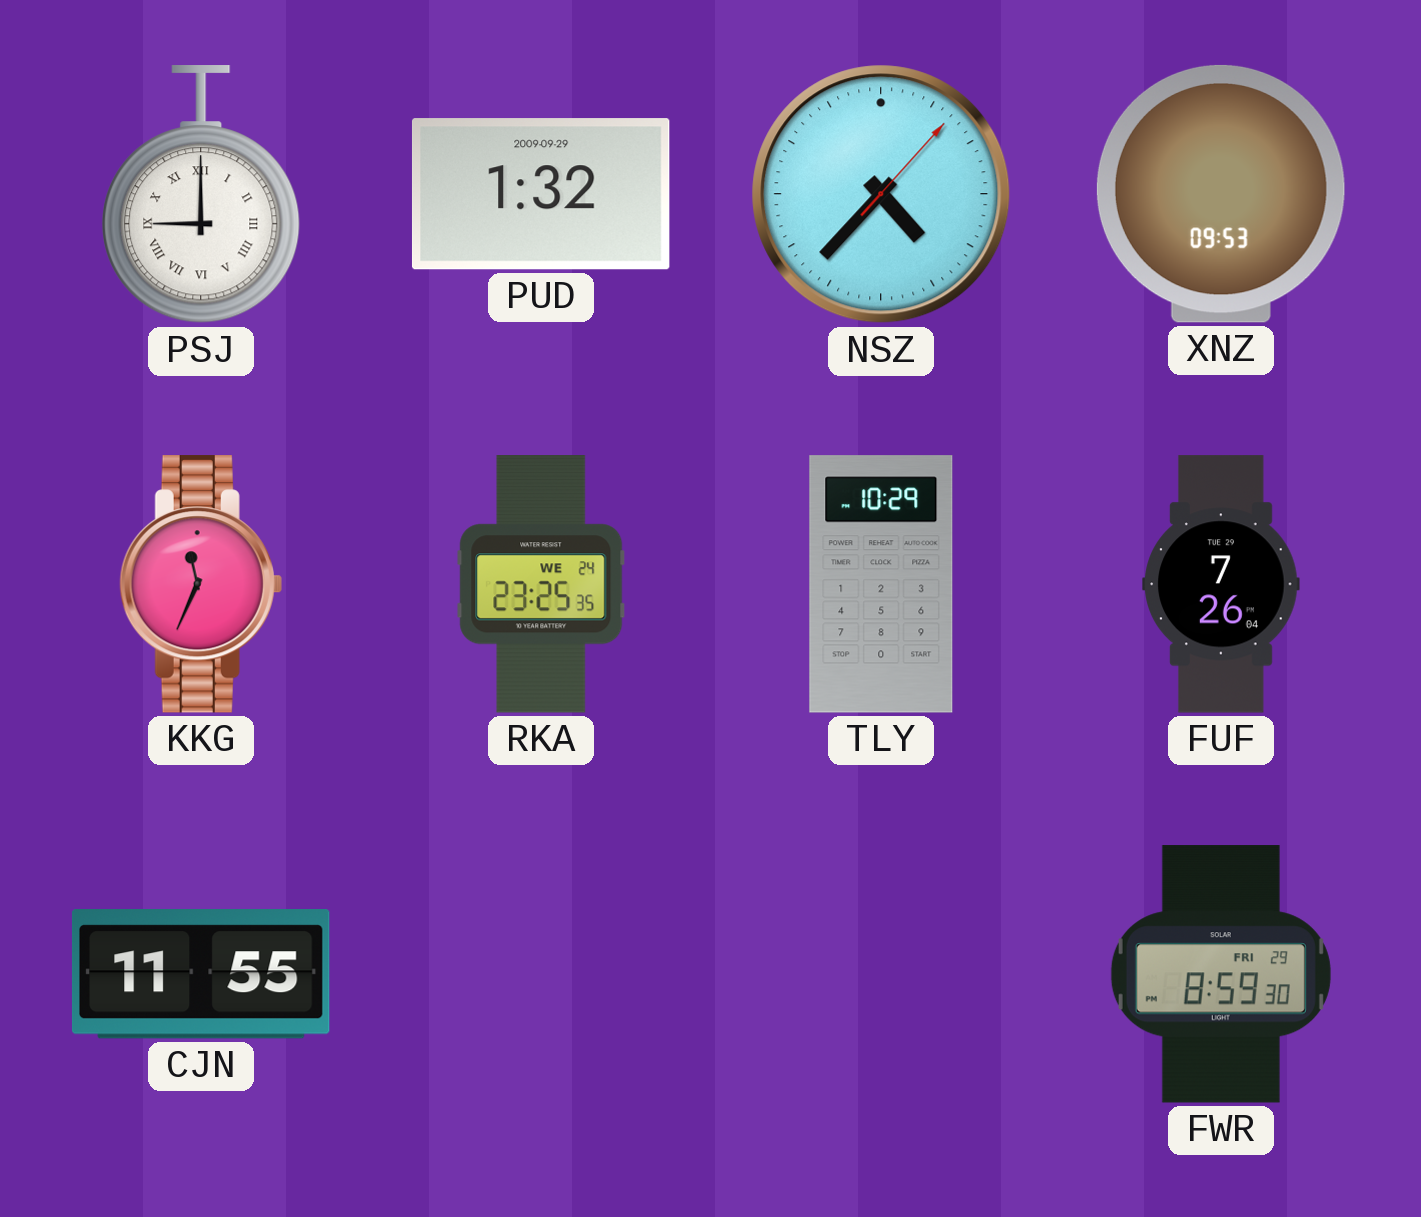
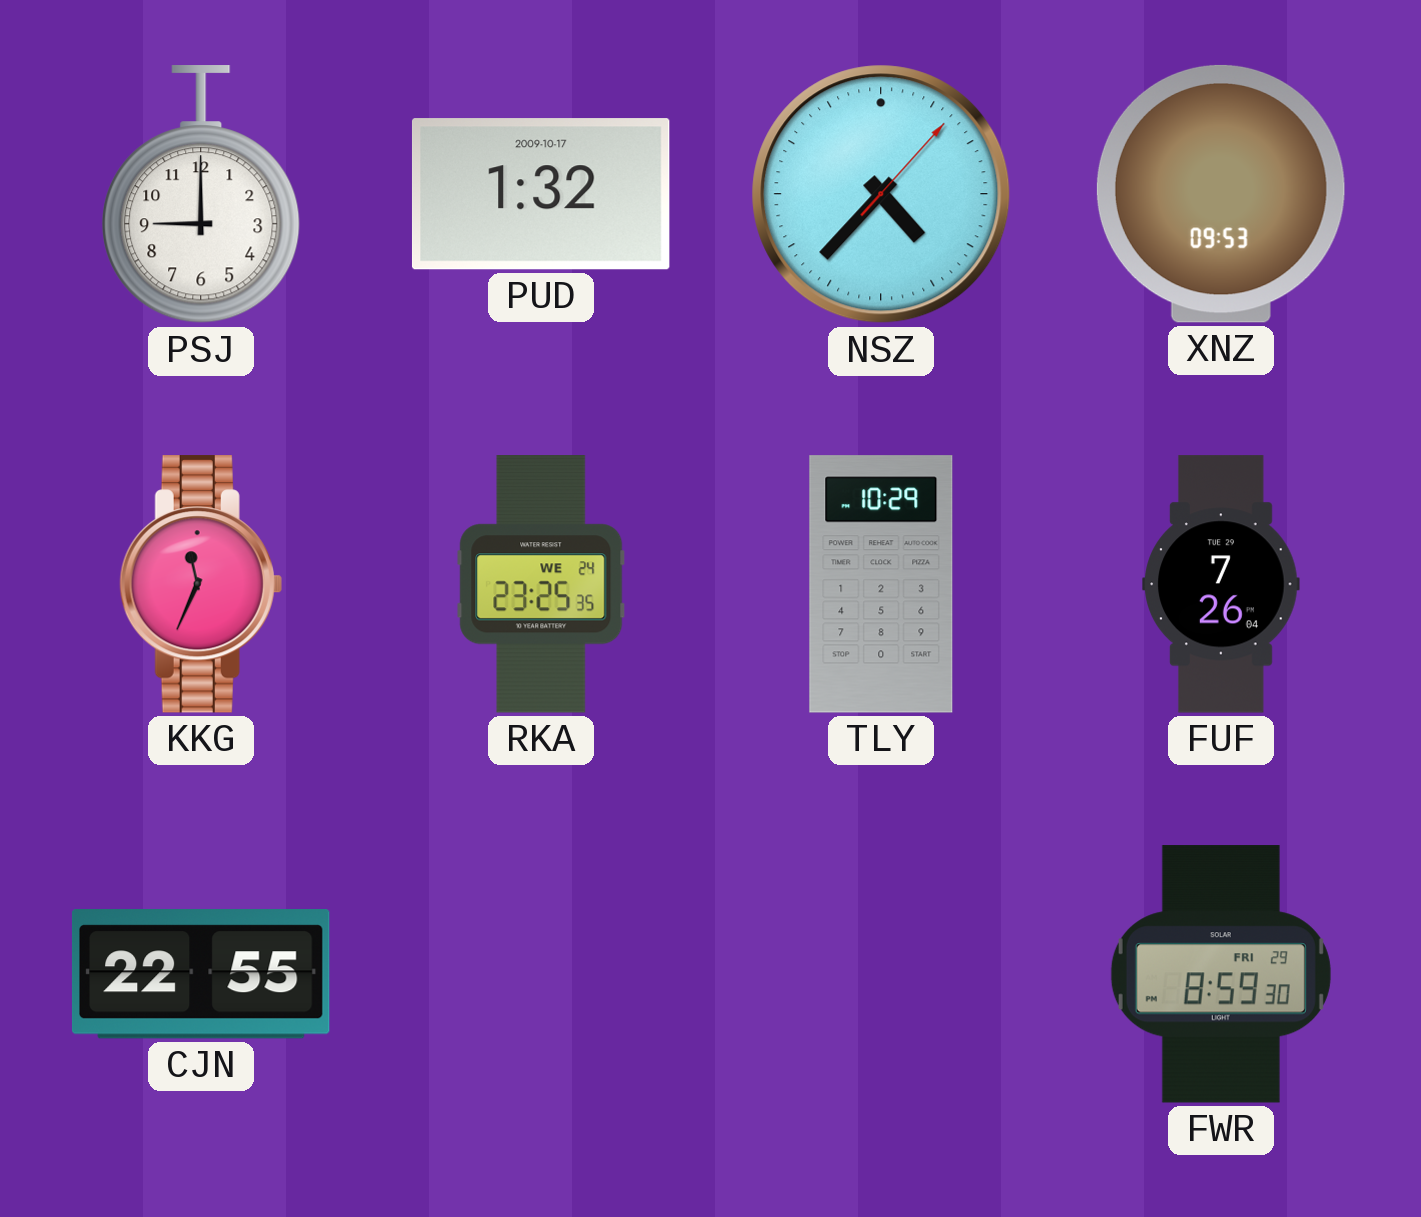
PSJ numerals: Roman -> Arabic (201, 195)
PUD date: 2009-09-29 -> 2009-10-17 (541, 194)
CJN: 11:55 -> 22:55 (201, 975)
